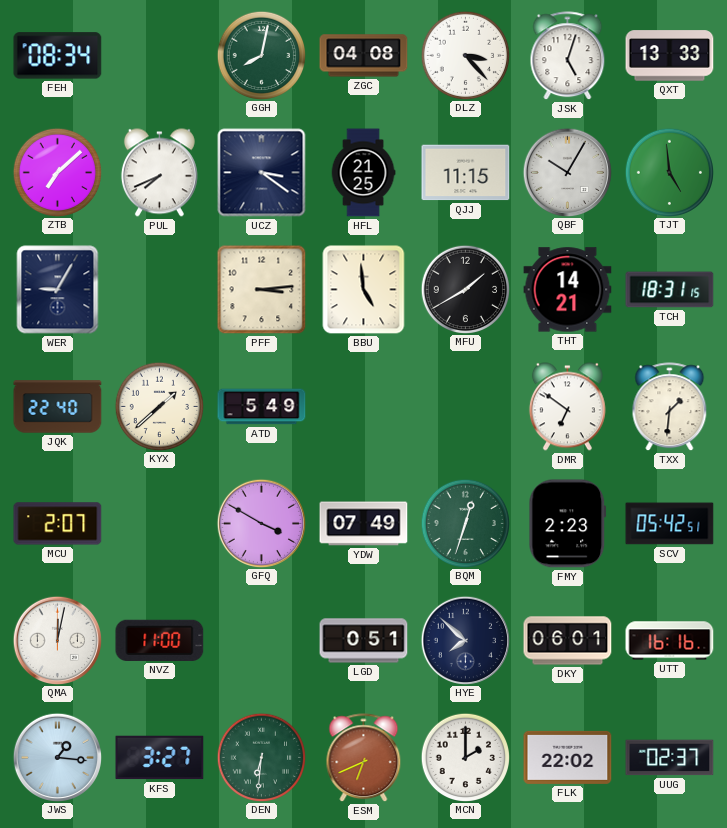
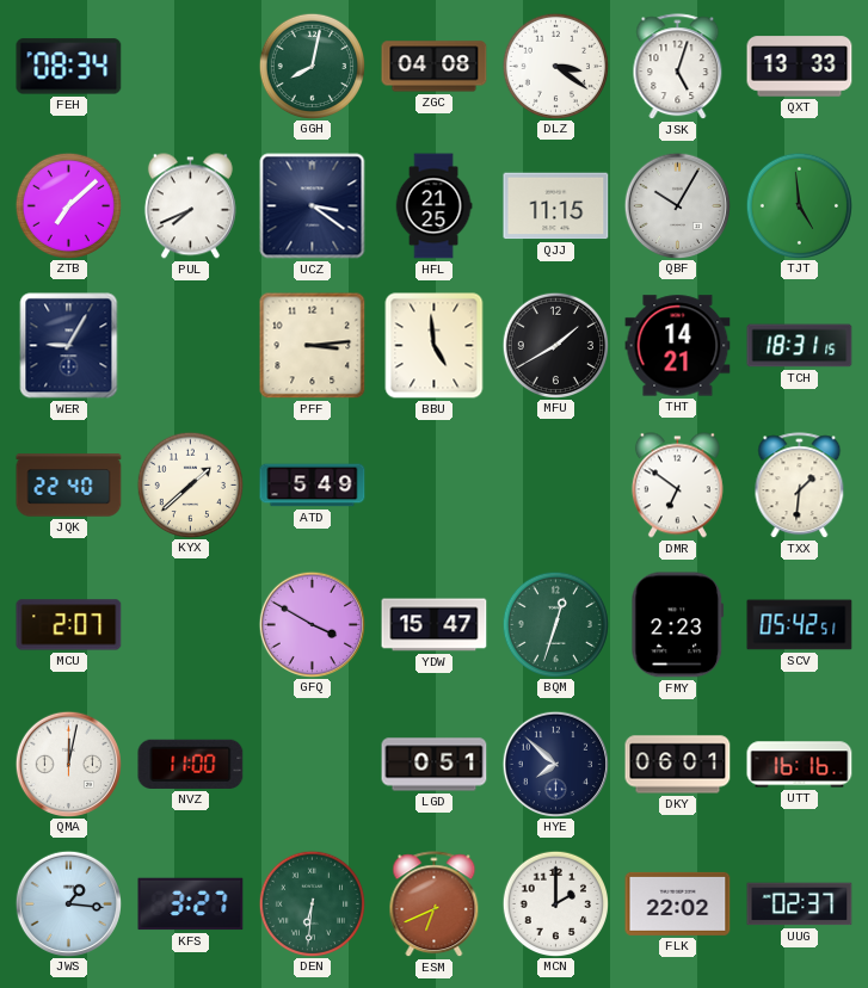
DLZ: 3:23 -> 3:21 (555, 66)
YDW: 07:49 -> 15:47 (435, 625)
